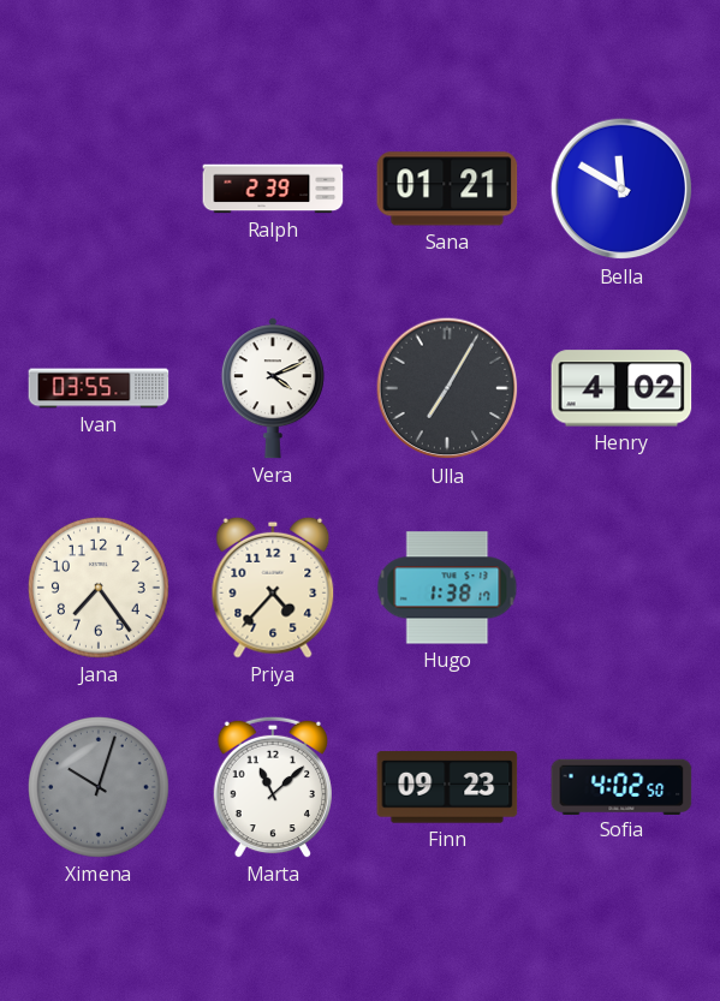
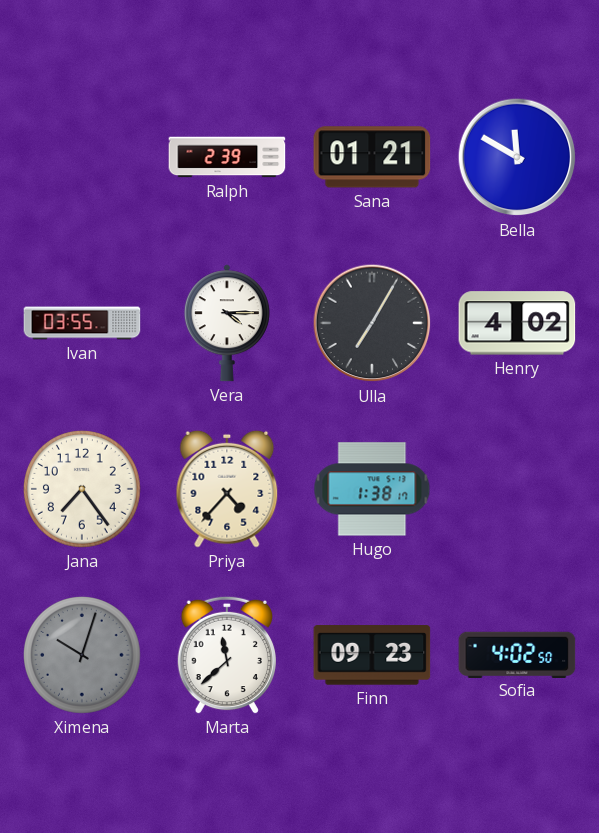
Vera: 4:11 -> 4:15 (227, 323)
Marta: 11:08 -> 11:38 (226, 655)
